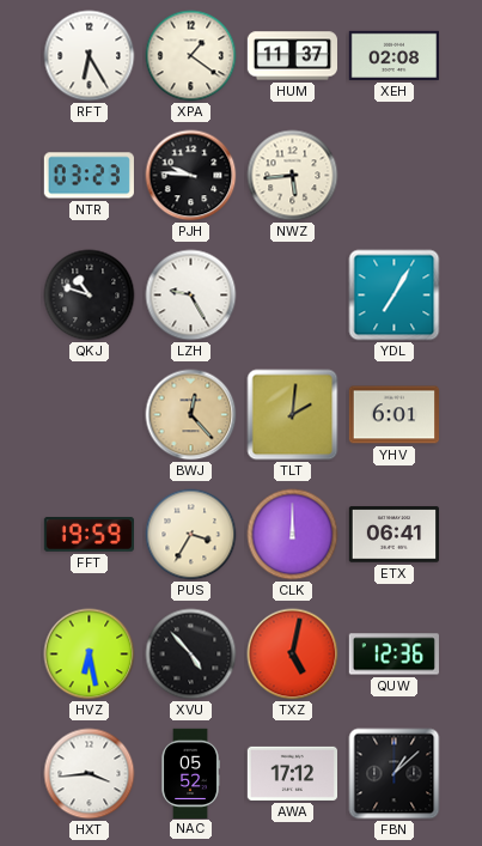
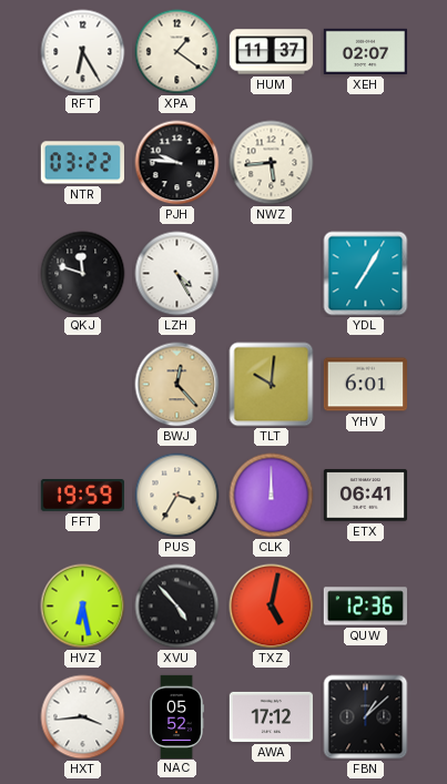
XEH: 02:08 -> 02:07 (365, 51)
NTR: 03:23 -> 03:22 (82, 163)
QKJ: 10:48 -> 11:48 (83, 274)
LZH: 9:25 -> 4:25 (177, 274)
TLT: 2:01 -> 10:01 (272, 385)
